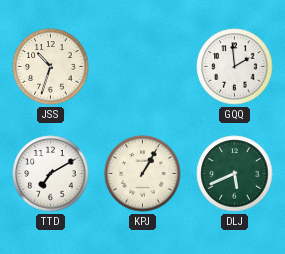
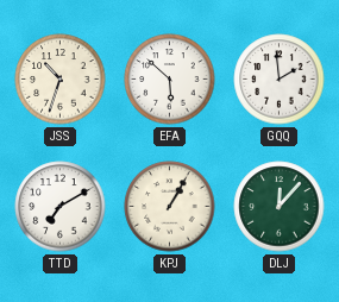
EFA: none -> 5:52 (170, 80)
DLJ: 5:41 -> 12:07 (280, 207)
